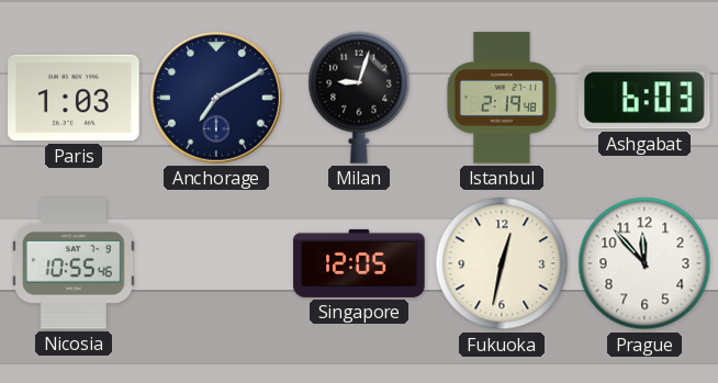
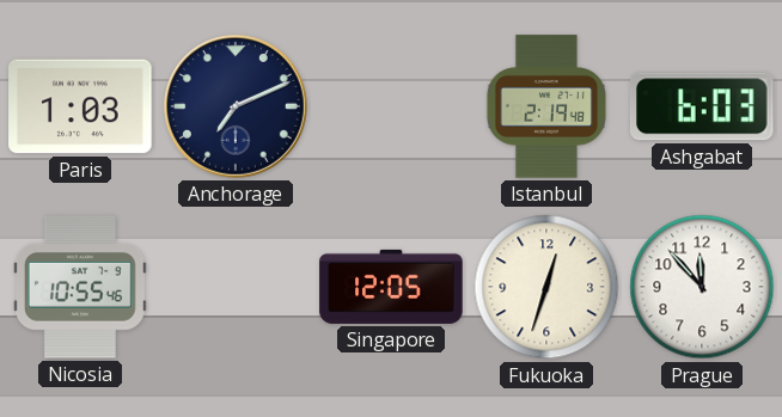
Anchorage: 7:10 -> 7:11 (237, 108)
Milan: 9:03 -> none (359, 98)
Fukuoka: 12:32 -> 12:33 (546, 287)
